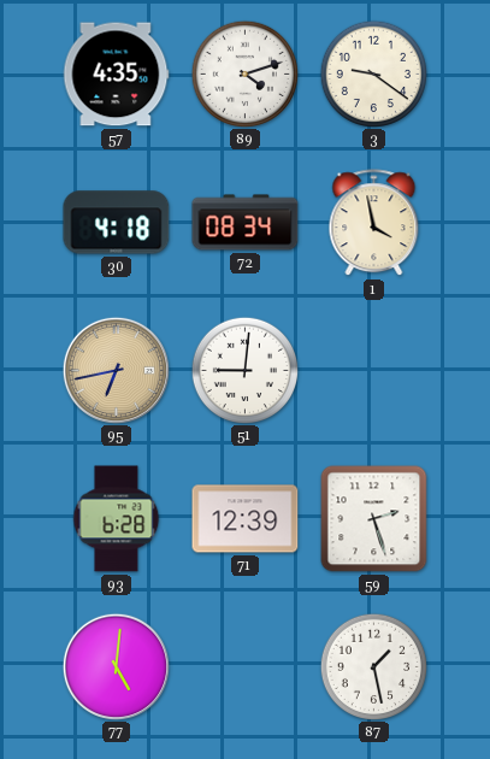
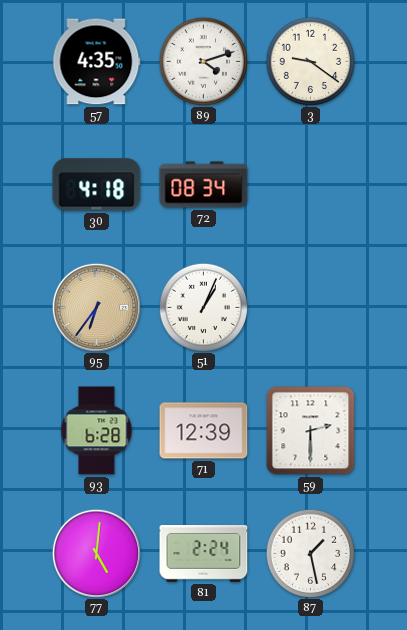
1: 3:58 -> none (374, 223)
95: 6:43 -> 6:36 (96, 307)
51: 9:01 -> 1:04 (203, 307)
59: 2:27 -> 2:30 (311, 431)
81: none -> 2:24 (204, 554)
